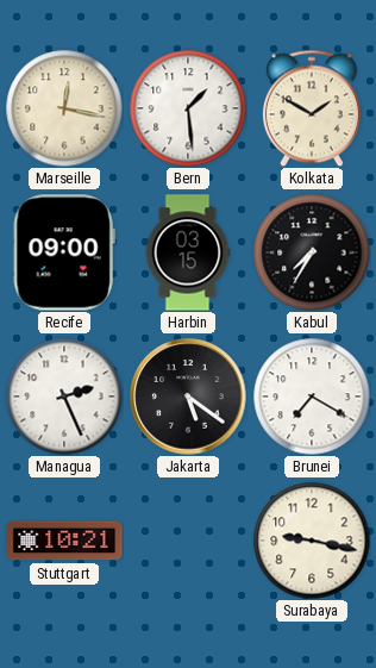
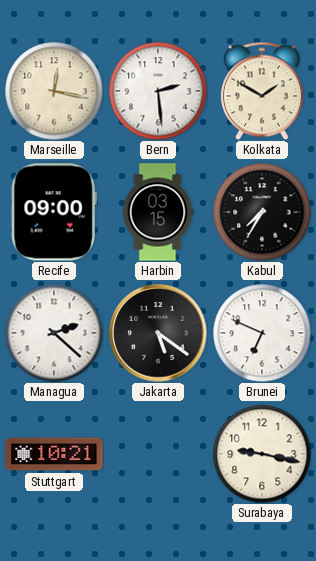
Bern: 1:29 -> 2:29 (158, 91)
Managua: 2:26 -> 2:22 (54, 333)
Brunei: 7:20 -> 6:49 (262, 333)
